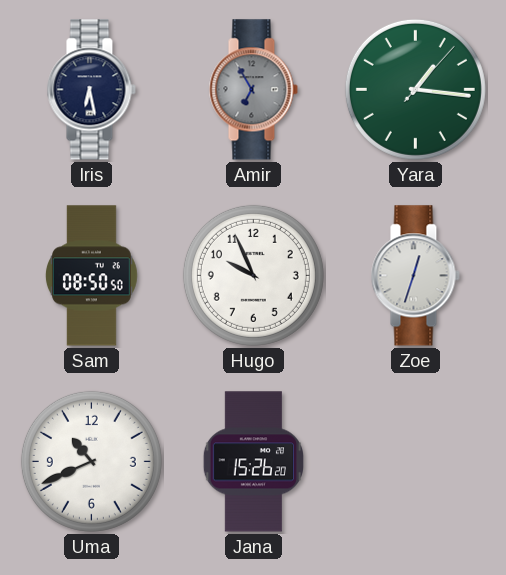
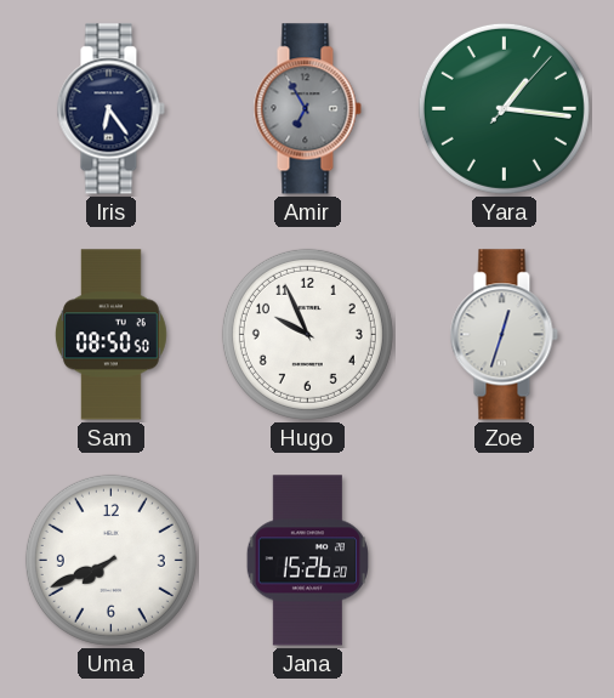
Iris: 6:28 -> 6:24 (110, 109)
Uma: 10:41 -> 7:41 (110, 560)
